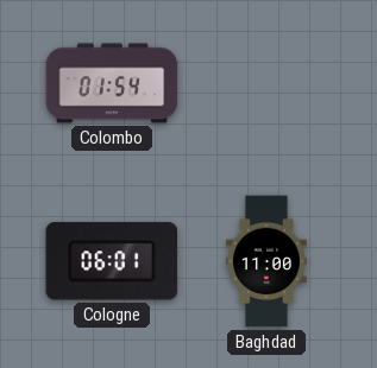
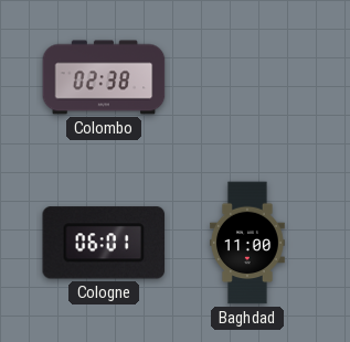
Colombo: 01:54 -> 02:38 (104, 77)
